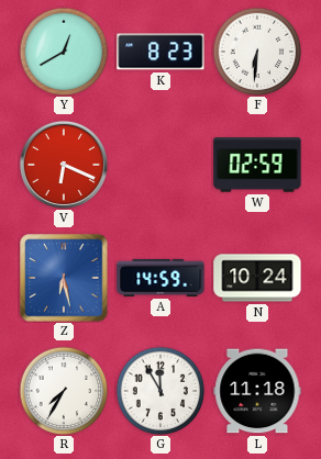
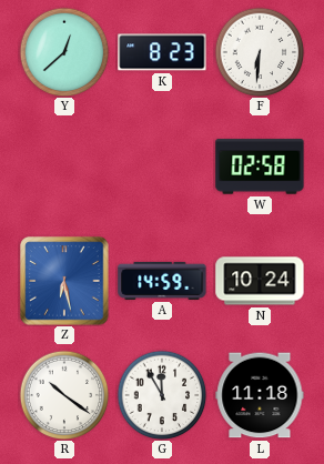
Y: 12:40 -> 12:38 (64, 52)
V: 6:19 -> none (64, 165)
W: 02:59 -> 02:58 (260, 167)
R: 7:35 -> 10:21 (64, 395)
